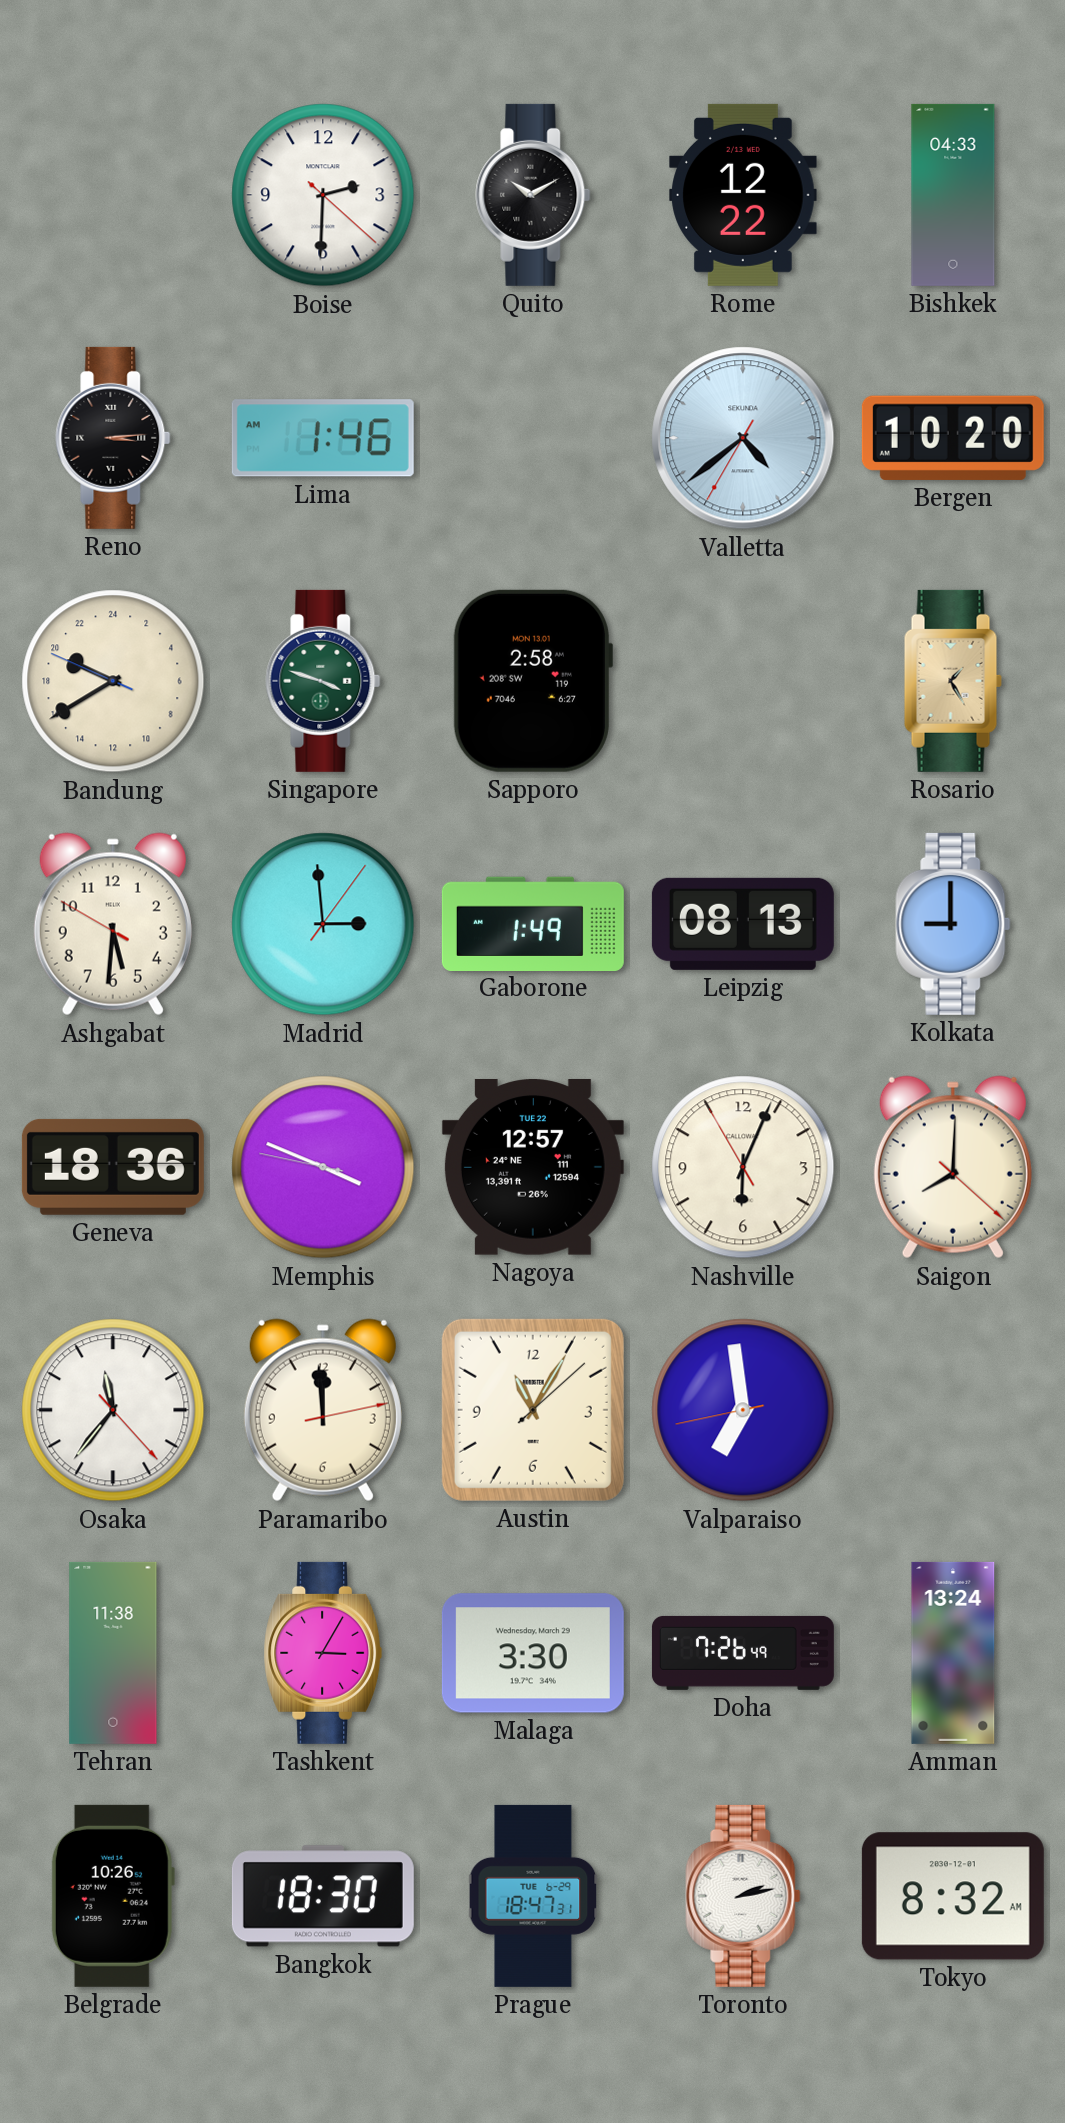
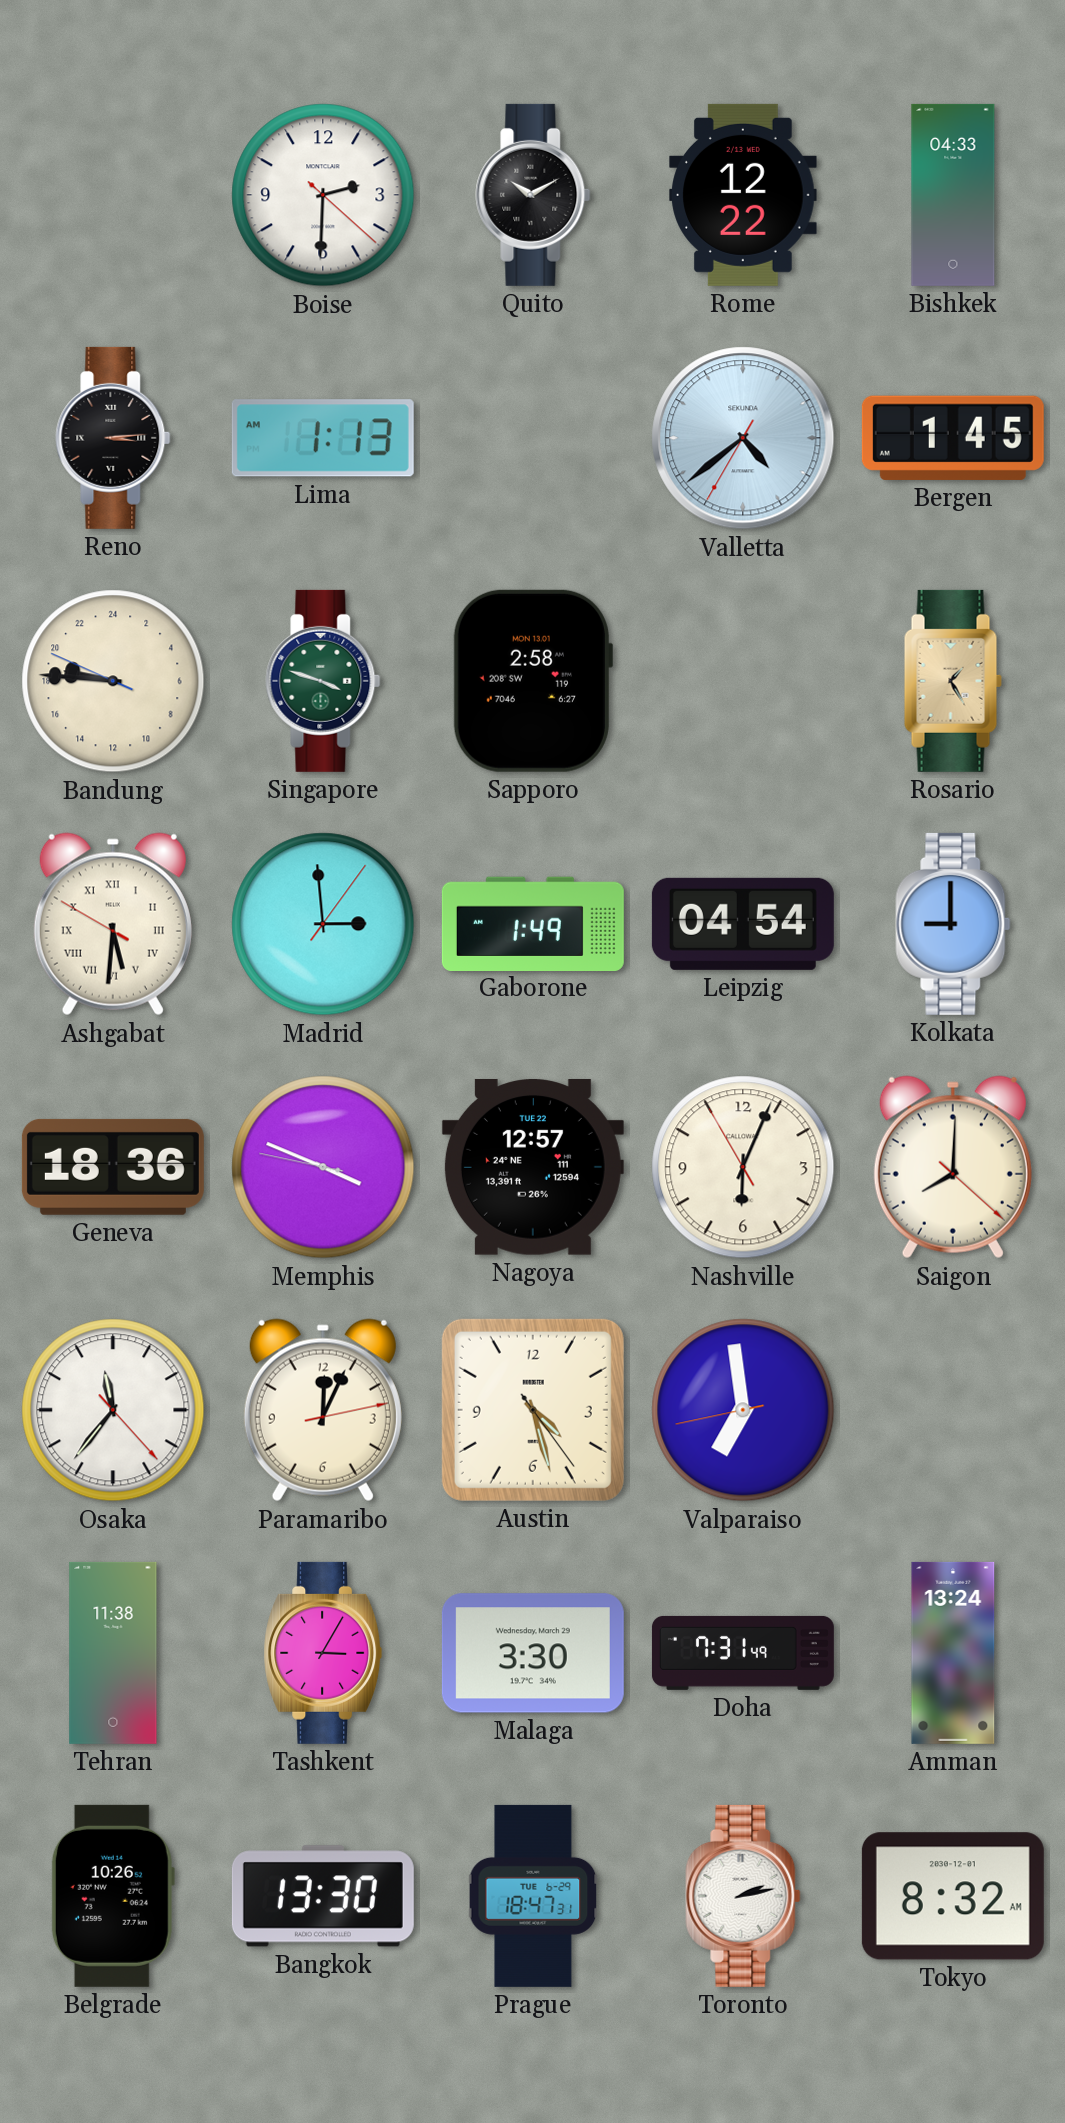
Lima: 1:46 -> 1:13 (323, 438)
Bergen: 10:20 -> 1:45 (953, 438)
Bandung: 19:39 -> 18:45 (113, 681)
Ashgabat numerals: Arabic -> Roman (113, 924)
Leipzig: 08:13 -> 04:54 (743, 924)
Paramaribo: 11:59 -> 12:04 (323, 1410)
Austin: 11:05 -> 4:27 (533, 1410)
Doha: 7:26 -> 7:31 (743, 1653)
Bangkok: 18:30 -> 13:30 (323, 1896)
